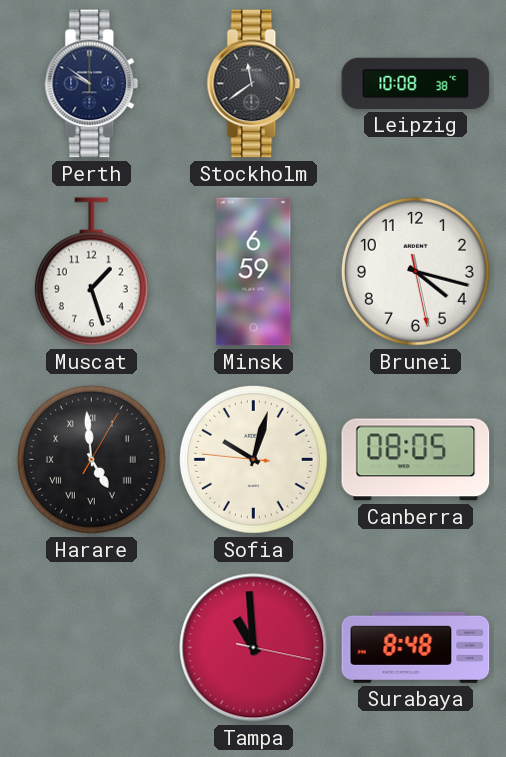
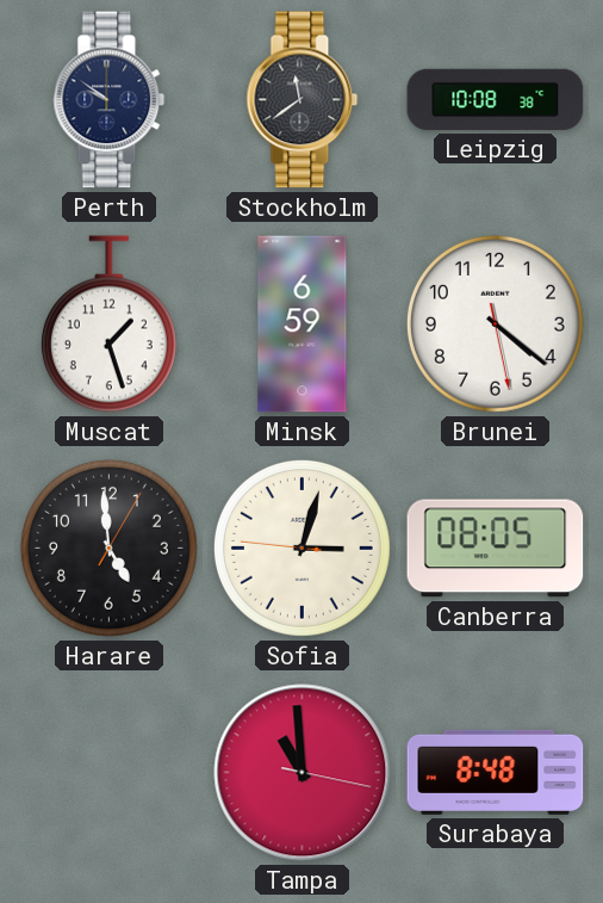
Brunei: 4:17 -> 4:21 (495, 323)
Harare numerals: Roman -> Arabic (108, 548)
Sofia: 10:02 -> 3:02 (301, 548)
